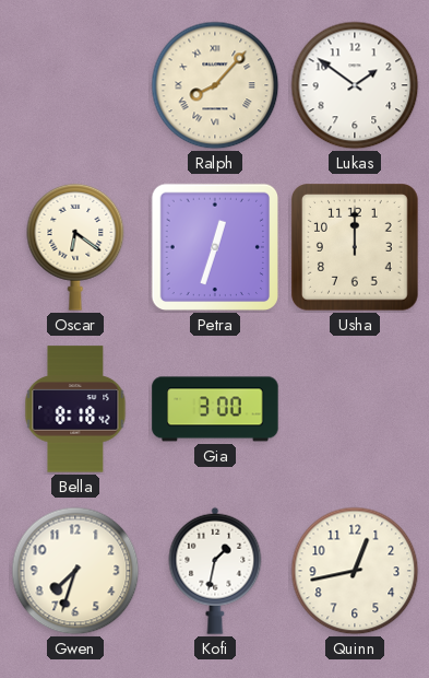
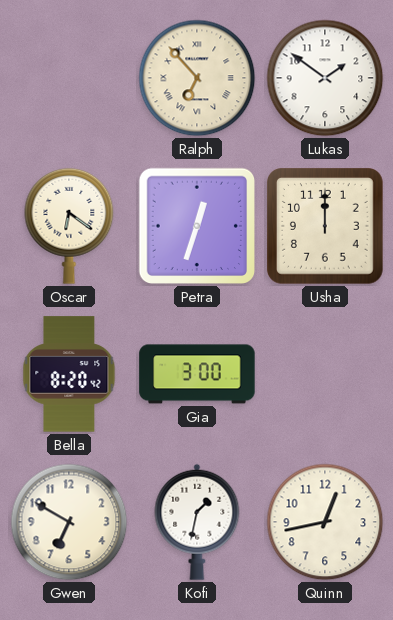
Ralph: 8:07 -> 6:53 (197, 78)
Bella: 8:18 -> 8:20 (69, 374)
Gwen: 7:33 -> 6:50 (69, 522)
